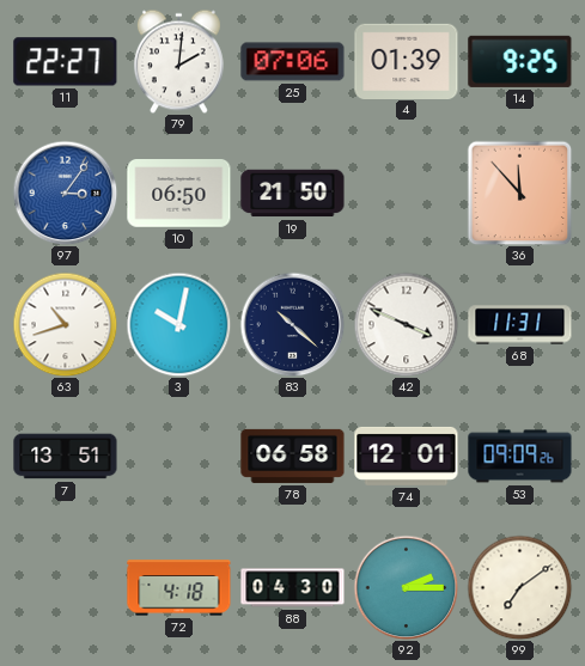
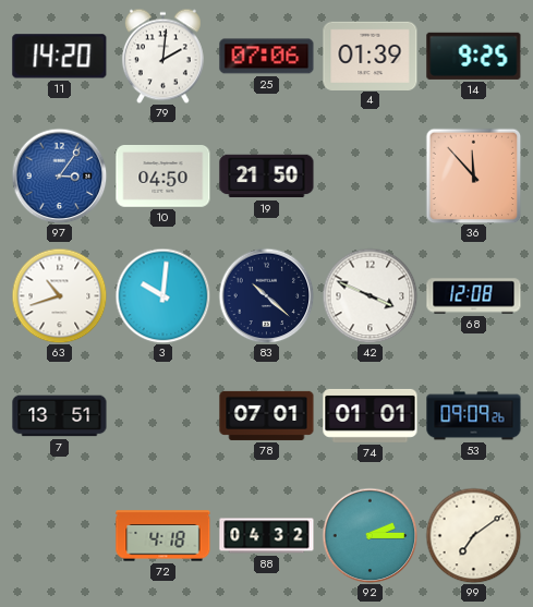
11: 22:27 -> 14:20 (60, 57)
10: 06:50 -> 04:50 (163, 177)
3: 10:02 -> 10:01 (162, 295)
68: 11:31 -> 12:08 (474, 296)
78: 06:58 -> 07:01 (267, 415)
74: 12:01 -> 01:01 (371, 415)
88: 04:30 -> 04:32 (267, 536)
